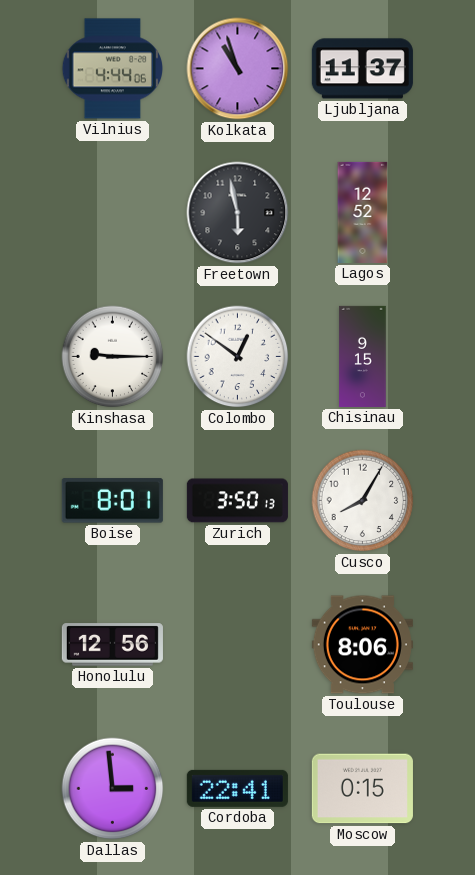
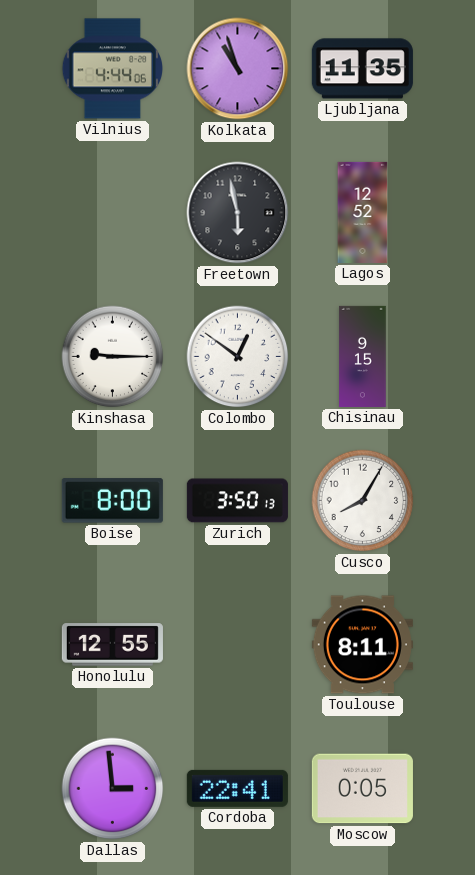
Ljubljana: 11:37 -> 11:35 (362, 69)
Boise: 8:01 -> 8:00 (112, 501)
Honolulu: 12:56 -> 12:55 (112, 645)
Toulouse: 8:06 -> 8:11 (362, 645)
Moscow: 0:15 -> 0:05 (362, 789)
